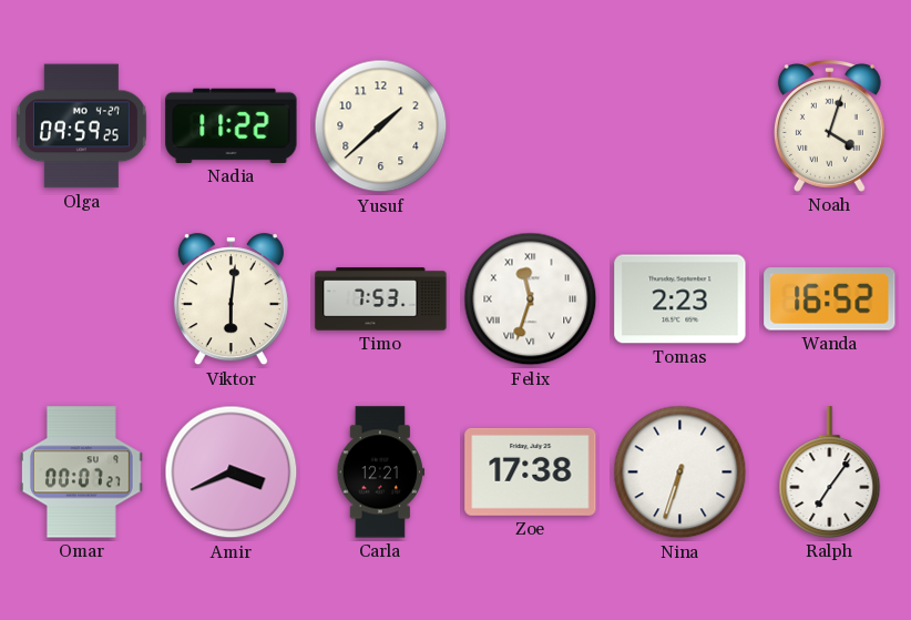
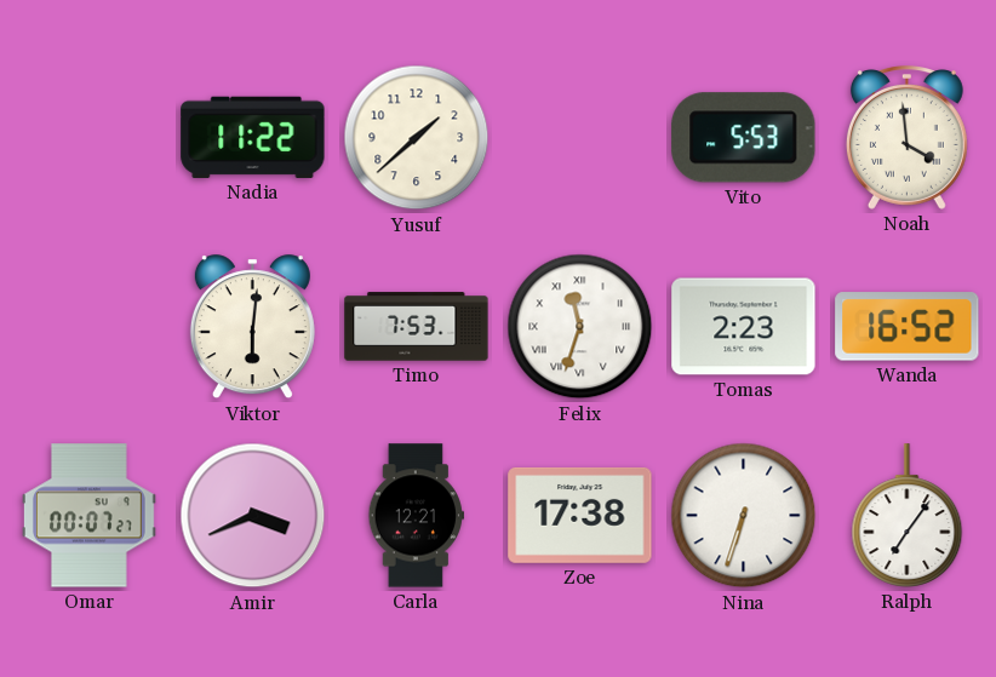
Olga: 09:59 -> none (81, 126)
Vito: none -> 5:53 (744, 138)
Noah: 4:03 -> 3:59 (906, 138)
